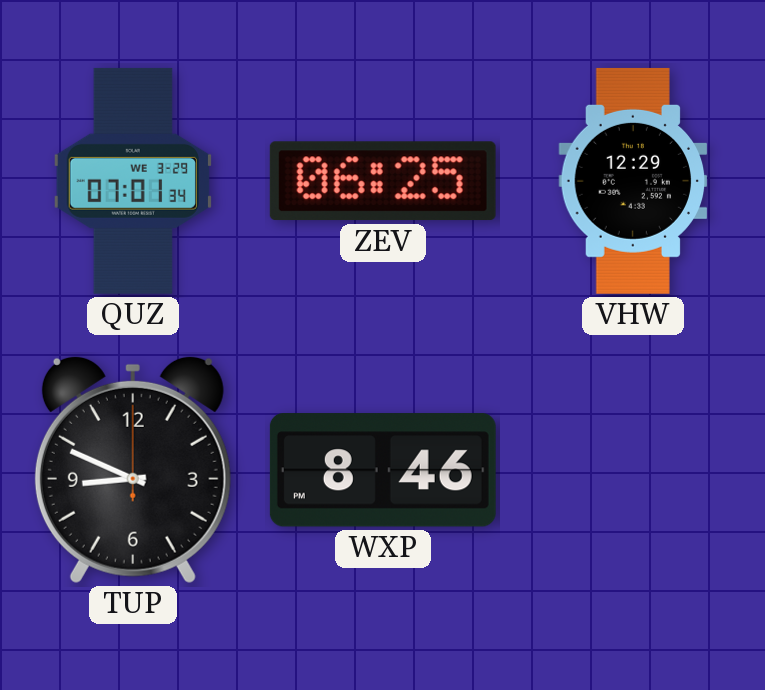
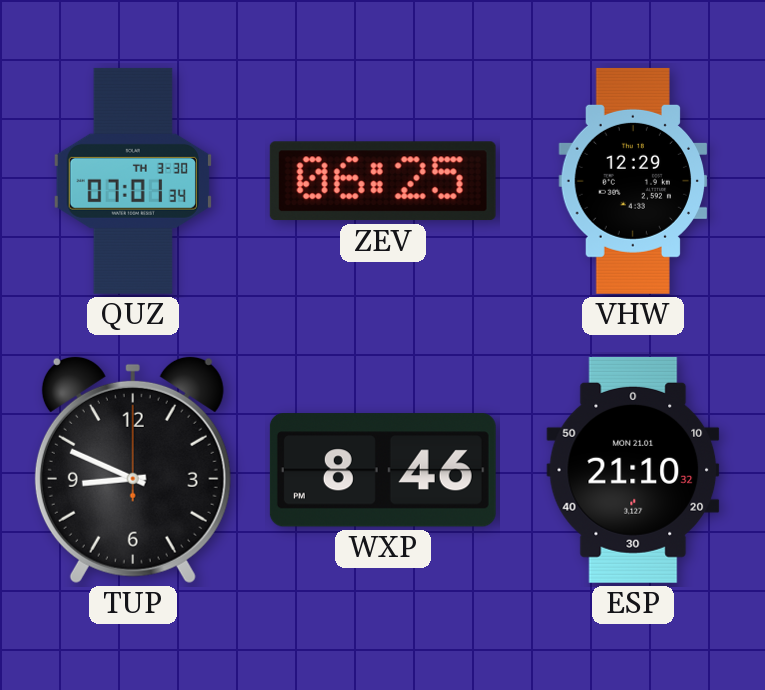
QUZ date: WE 3-29 -> TH 3-30 (133, 181)
ESP: none -> 21:10 (633, 470)
